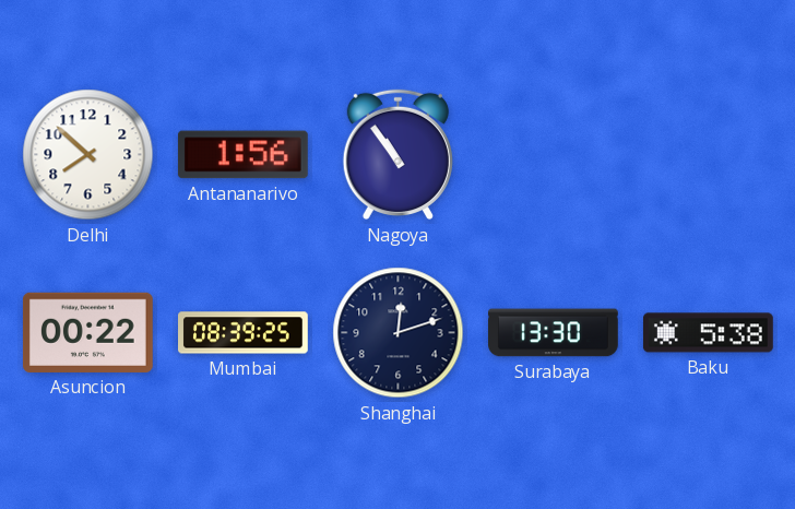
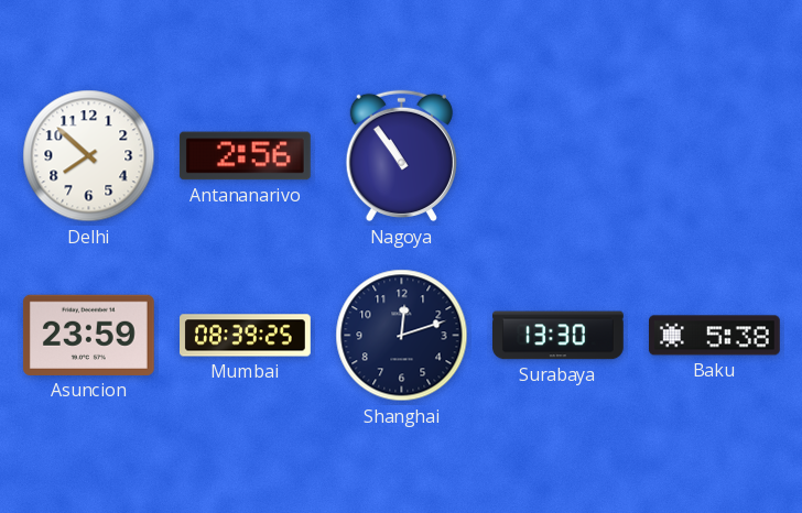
Antananarivo: 1:56 -> 2:56 (245, 156)
Asuncion: 00:22 -> 23:59 (88, 335)
